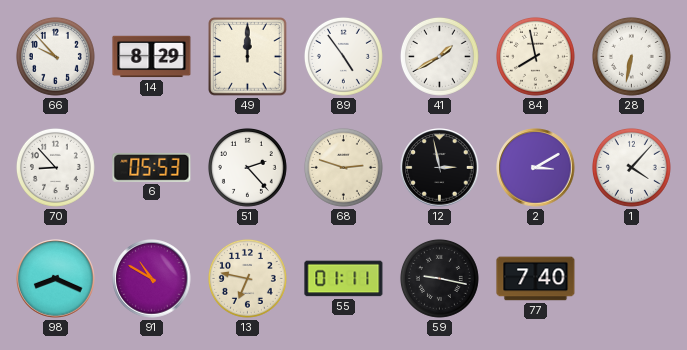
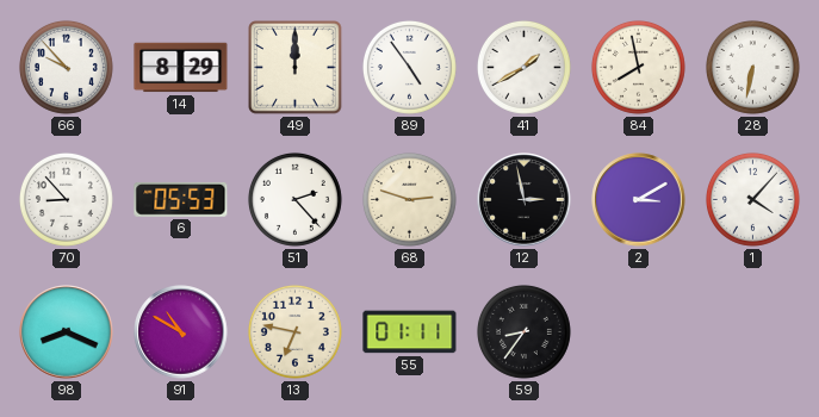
59: 9:17 -> 8:36 (523, 331)
77: 7:40 -> none (536, 279)
